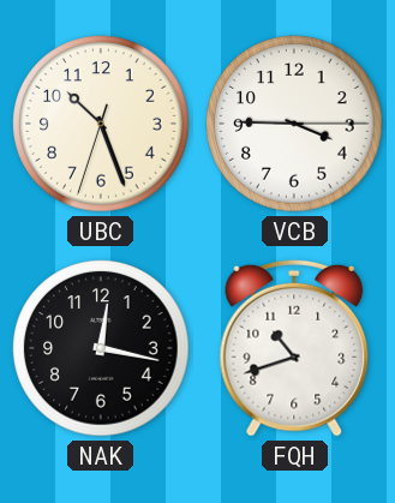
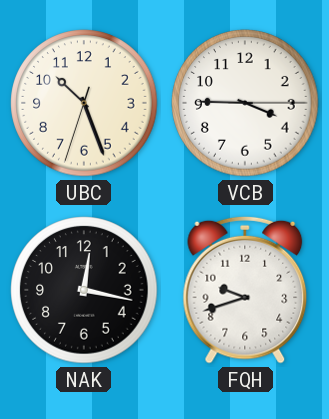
FQH: 10:42 -> 9:42 (245, 290)
